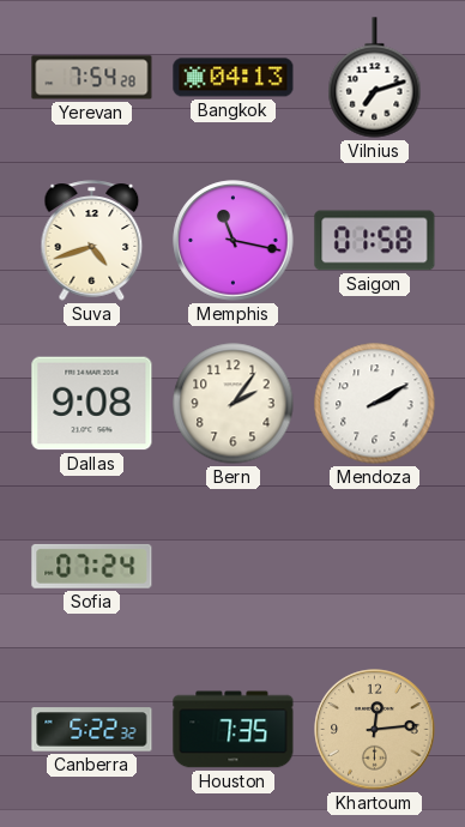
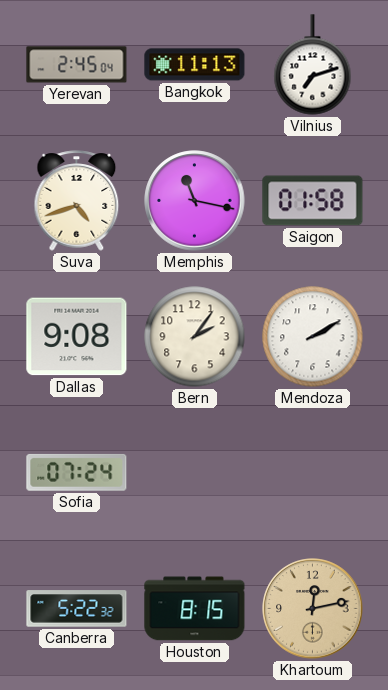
Yerevan: 7:54 -> 2:45 (77, 65)
Bangkok: 04:13 -> 11:13 (195, 65)
Houston: 7:35 -> 8:15 (195, 609)
Khartoum: 12:14 -> 12:13 (313, 609)
